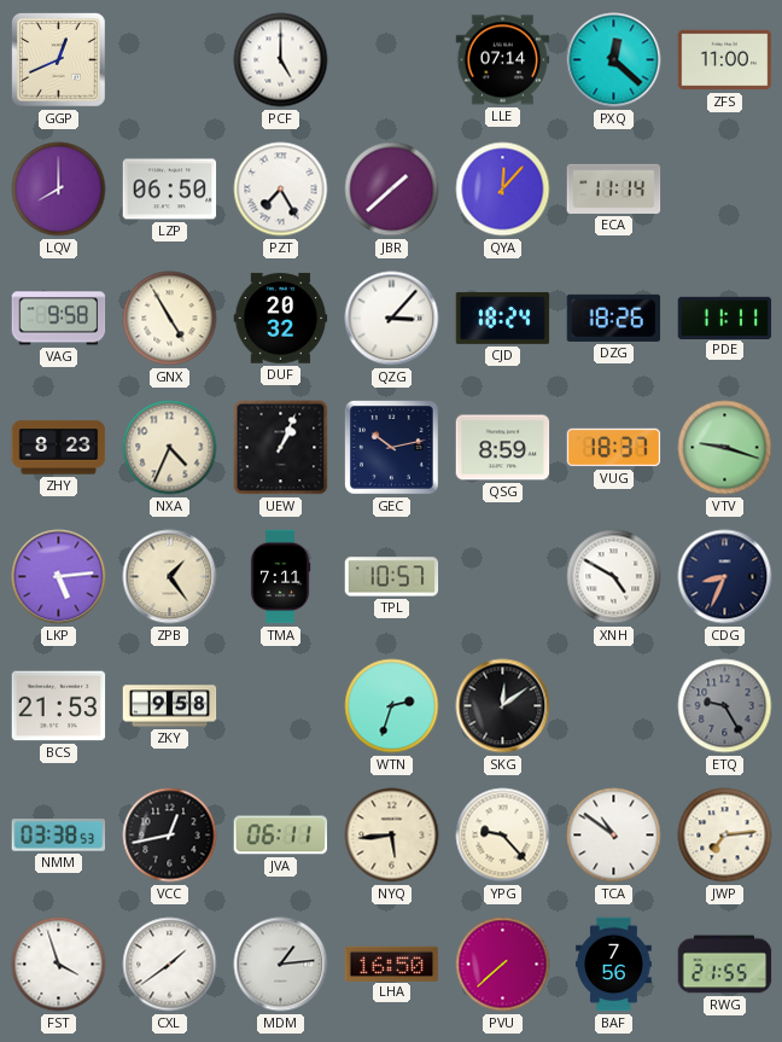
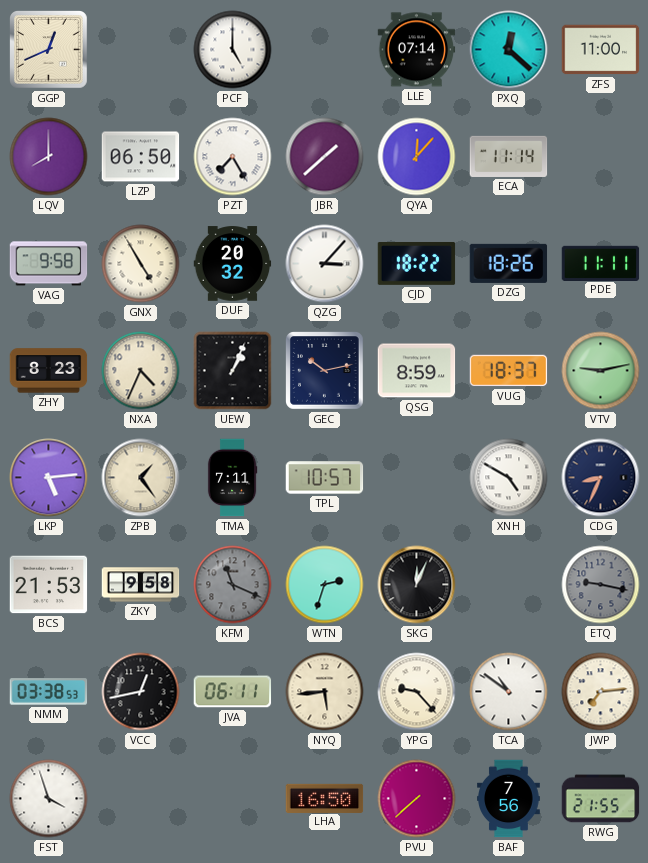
CJD: 18:24 -> 18:22 (417, 263)
VTV: 9:18 -> 9:13 (601, 371)
KFM: none -> 11:19 (233, 585)
SKG: 12:09 -> 12:04 (417, 585)
ETQ: 9:25 -> 9:17 (601, 585)
CXL: 1:39 -> none (170, 965)
MDM: 1:14 -> none (281, 965)
